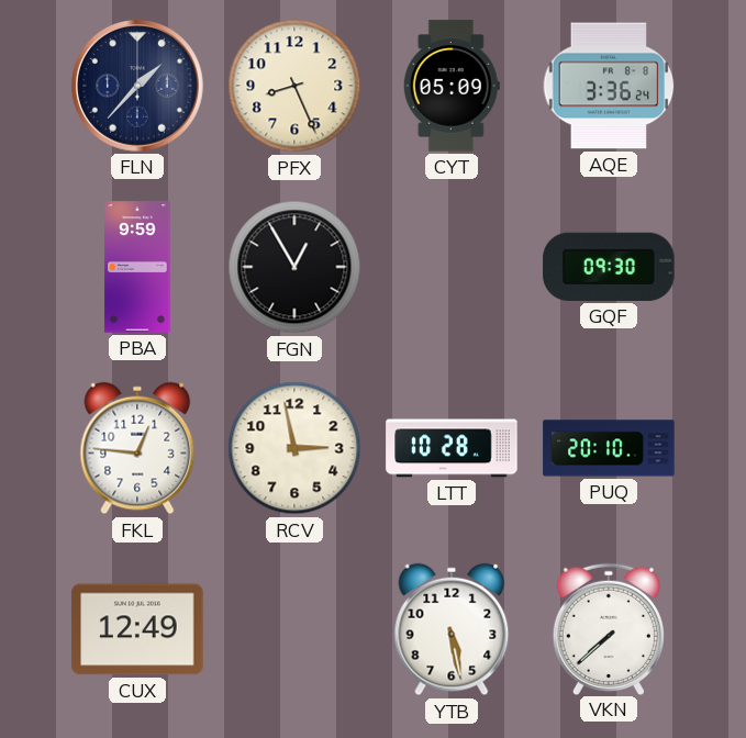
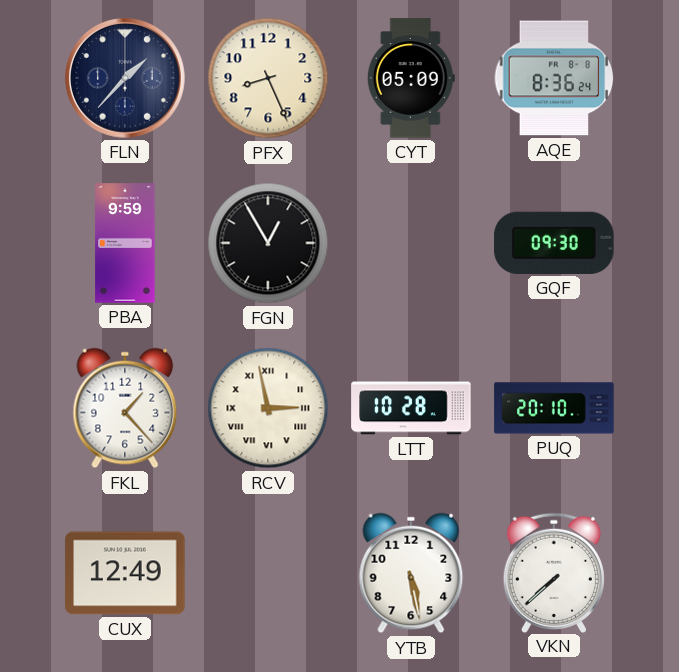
AQE: 3:36 -> 8:36 (554, 78)
FKL: 12:46 -> 1:23 (125, 408)
RCV numerals: Arabic -> Roman (268, 408)
